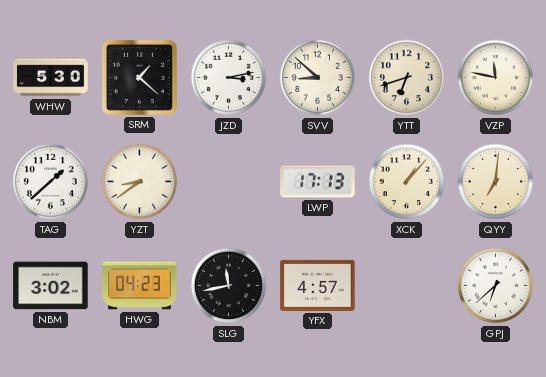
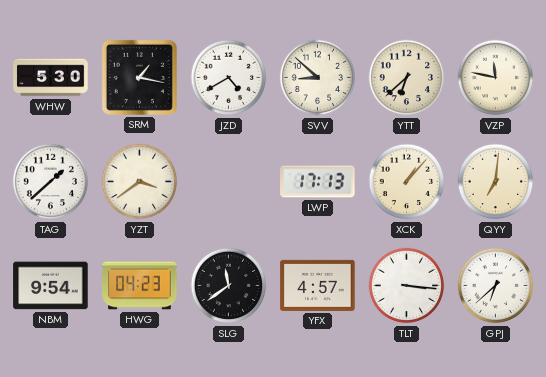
SRM: 1:22 -> 1:17 (139, 77)
JZD: 3:13 -> 4:40 (229, 78)
YTT: 6:42 -> 6:38 (407, 78)
YZT: 8:39 -> 3:39 (140, 182)
NBM: 3:02 -> 9:54 (51, 286)
SLG: 11:43 -> 11:39 (229, 286)
TLT: none -> 3:16 (407, 286)
